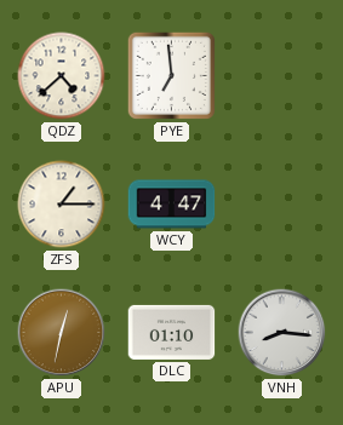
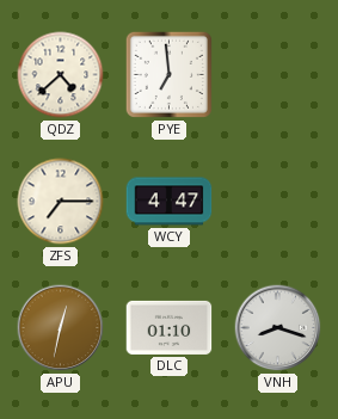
ZFS: 1:15 -> 7:15 (61, 202)
VNH: 8:16 -> 8:18 (278, 328)
